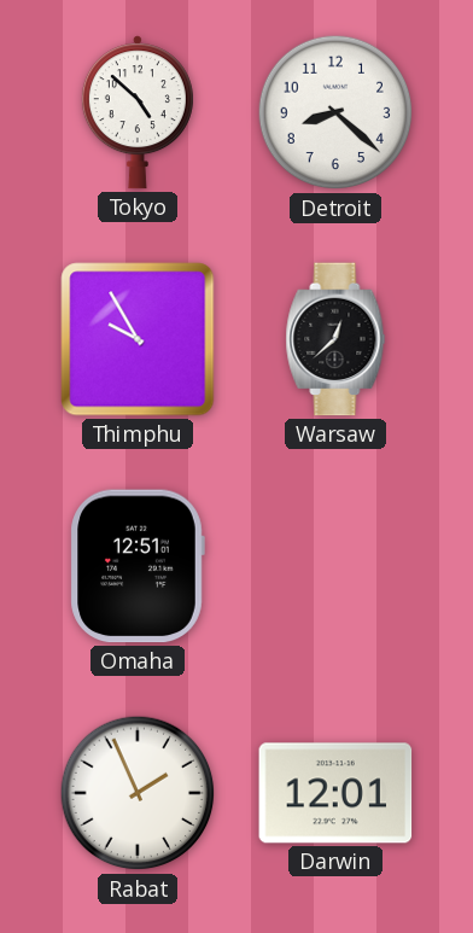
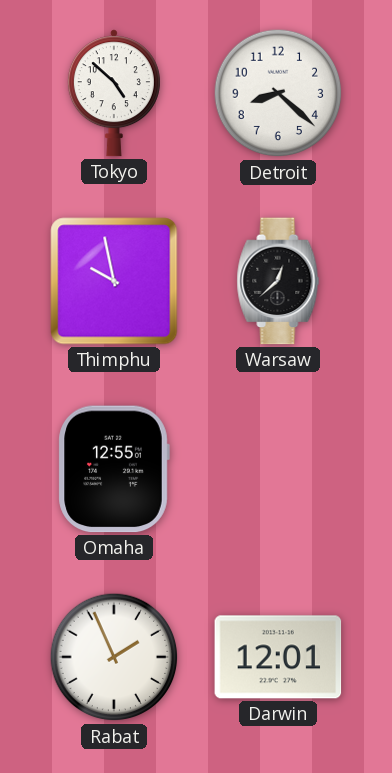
Thimphu: 9:55 -> 9:58 (114, 281)
Omaha: 12:51 -> 12:55 (114, 469)
